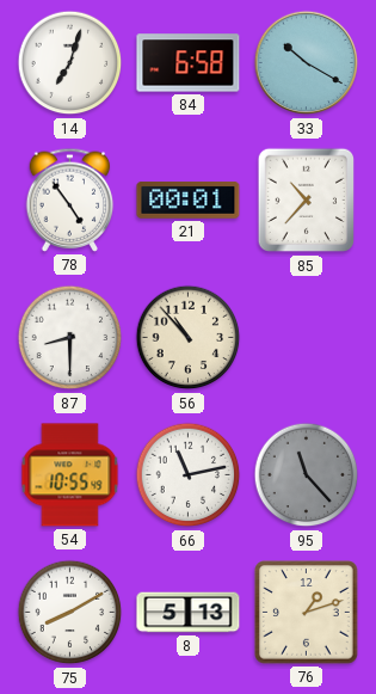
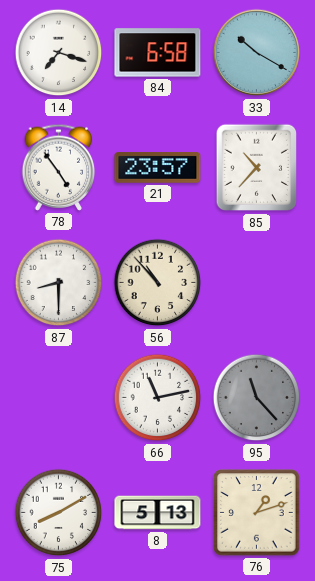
14: 7:03 -> 7:18 (59, 53)
21: 00:01 -> 23:57 (158, 168)
54: 10:55 -> none (70, 475)
